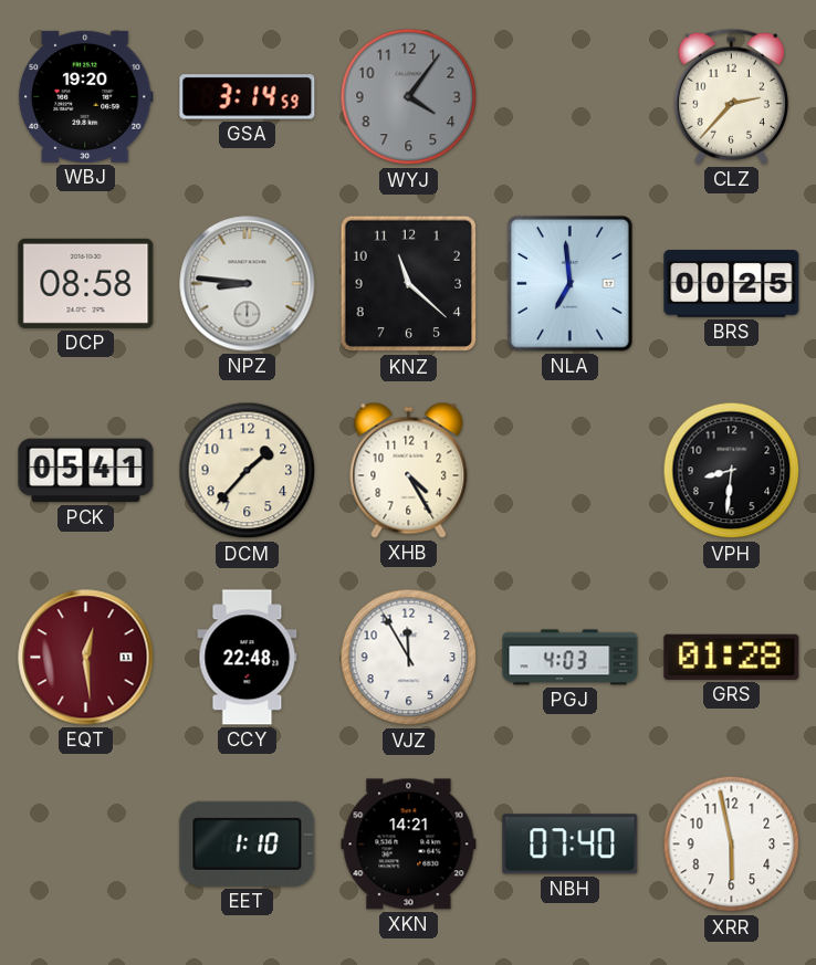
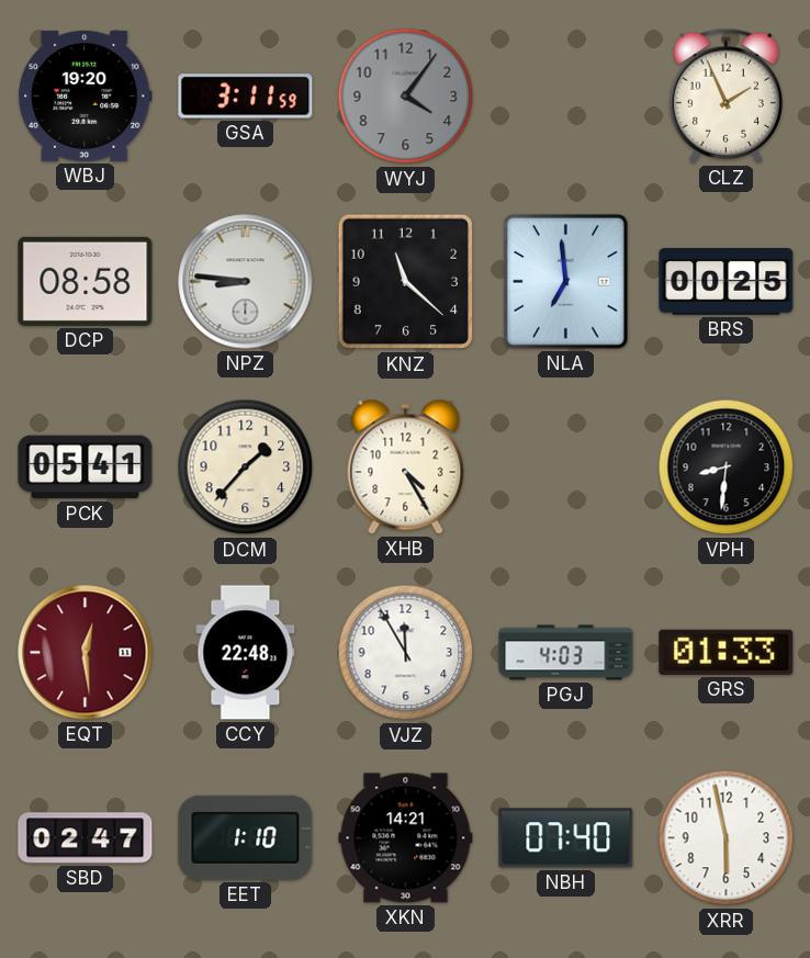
GSA: 3:14 -> 3:11 (246, 97)
CLZ: 2:37 -> 1:56 (725, 95)
GRS: 01:28 -> 01:33 (727, 652)
SBD: none -> 02:47 (86, 838)
